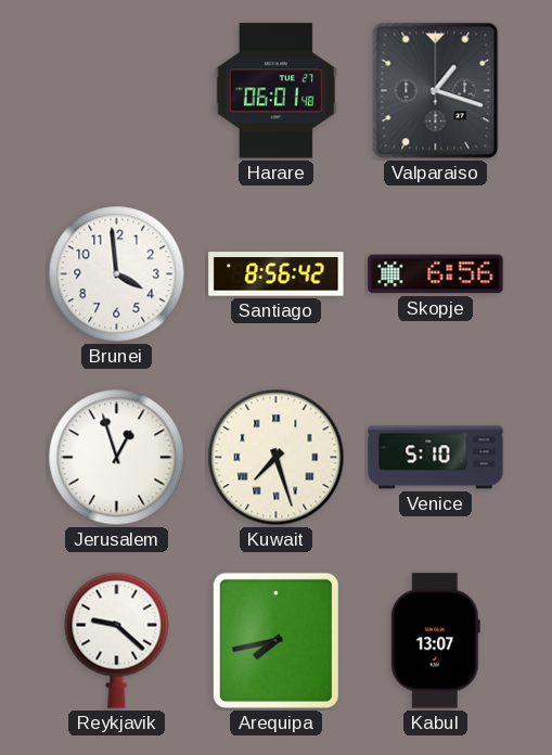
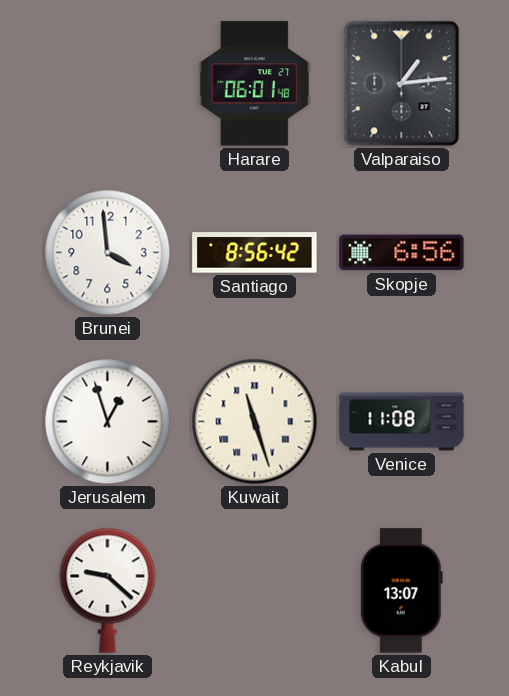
Valparaiso: 1:18 -> 1:14 (402, 84)
Kuwait: 7:27 -> 11:27 (255, 422)
Venice: 5:10 -> 11:08 (402, 422)
Arequipa: 7:43 -> none (275, 640)
